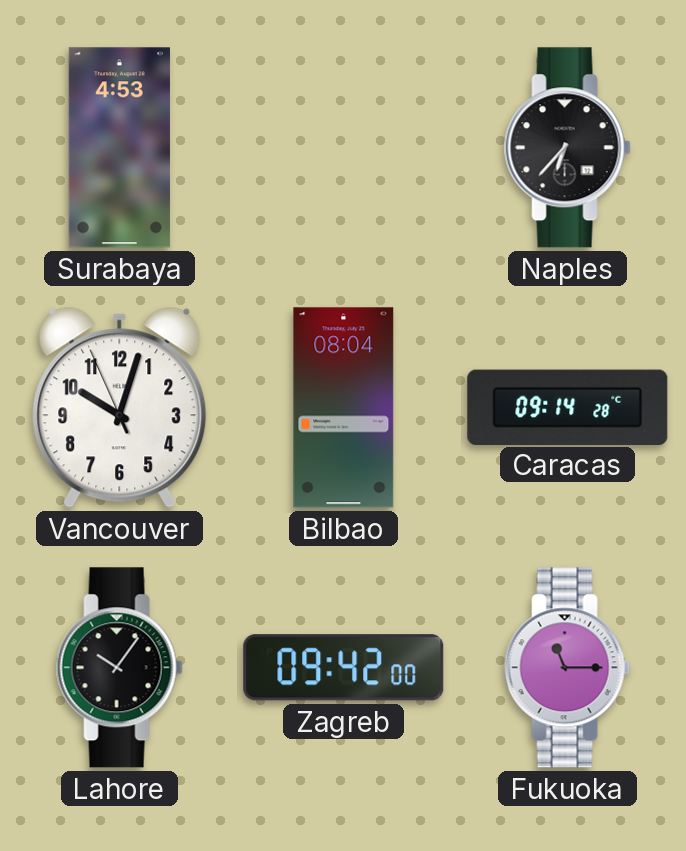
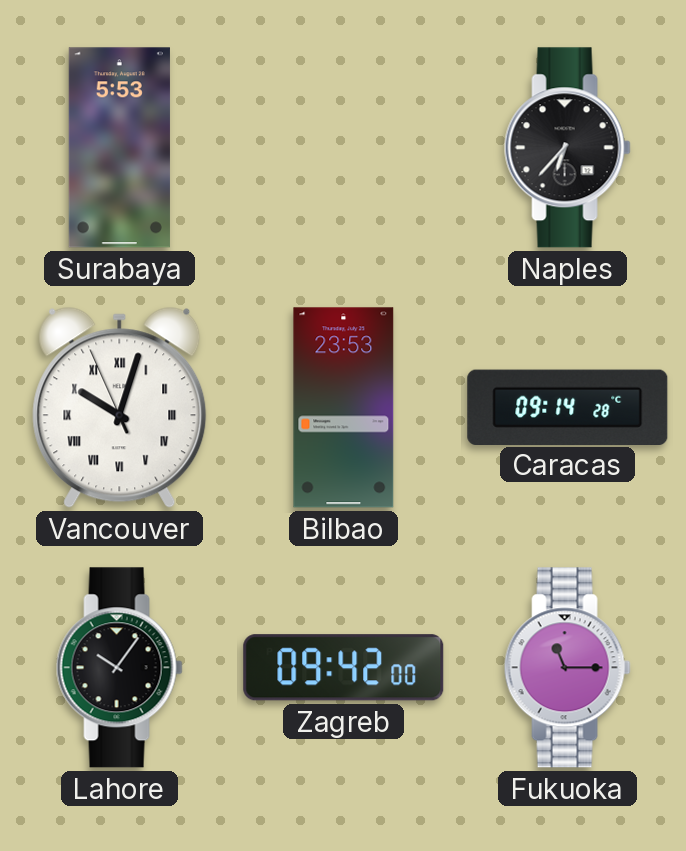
Surabaya: 4:53 -> 5:53 (119, 148)
Vancouver numerals: Arabic -> Roman (120, 407)
Bilbao: 08:04 -> 23:53 (344, 408)
